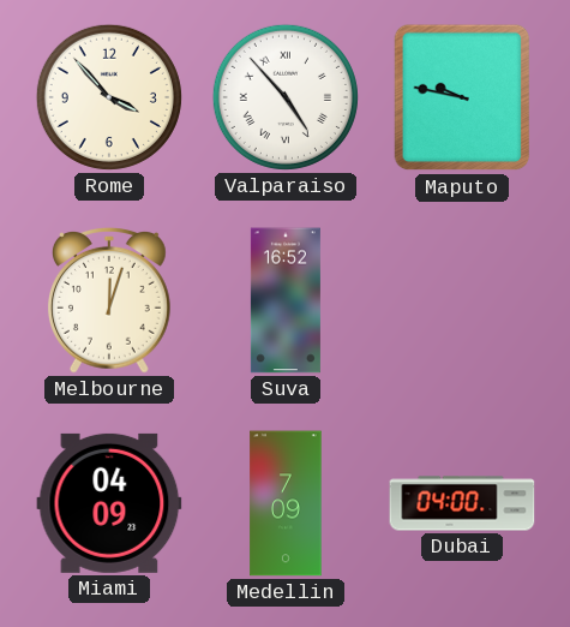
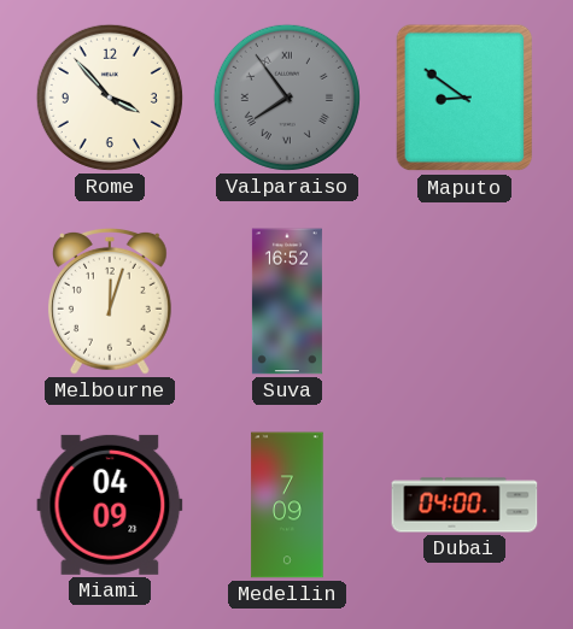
Valparaiso: 4:53 -> 7:54 (287, 98)
Valparaiso dial: white -> grey (287, 98)
Maputo: 9:47 -> 8:51 (464, 98)
